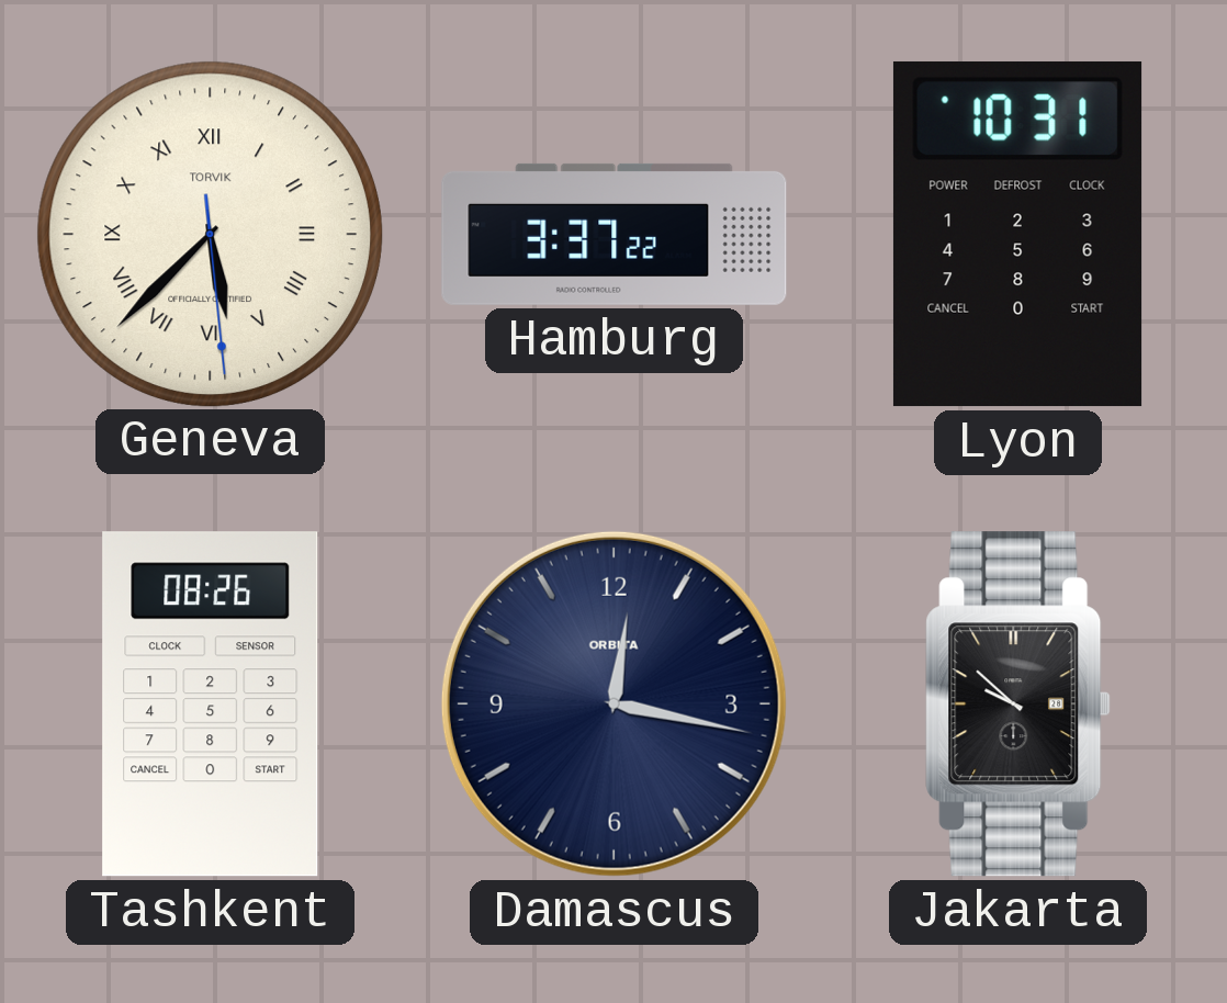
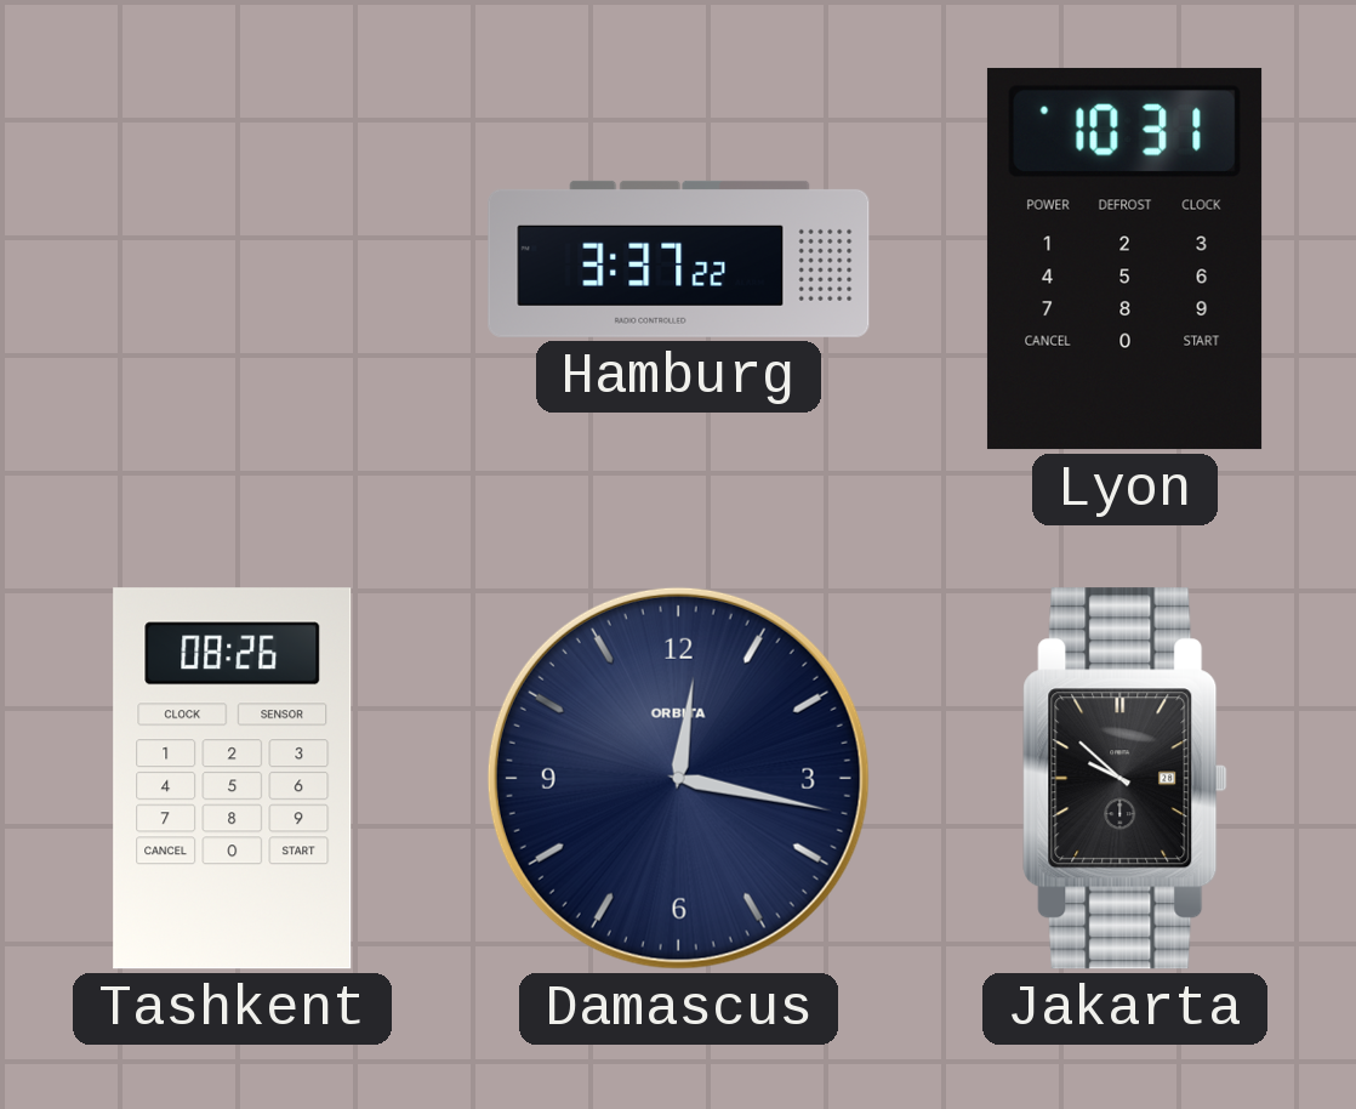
Geneva: 5:37 -> none (210, 234)
